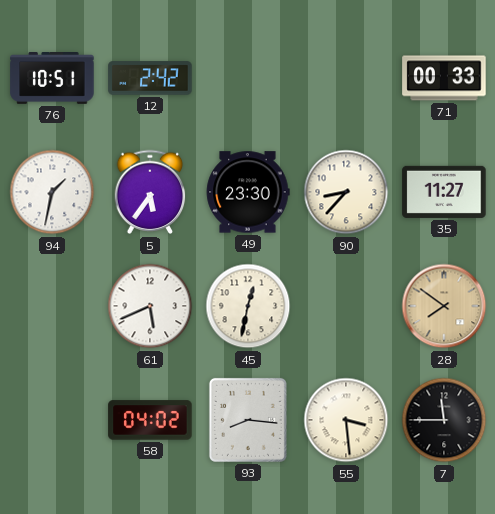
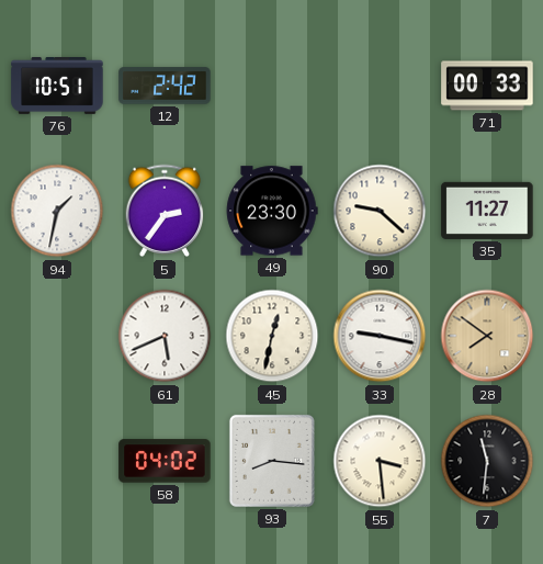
5: 5:36 -> 2:36 (165, 211)
90: 8:37 -> 9:22 (380, 211)
33: none -> 9:17 (380, 336)
7: 11:45 -> 11:31 (487, 461)
